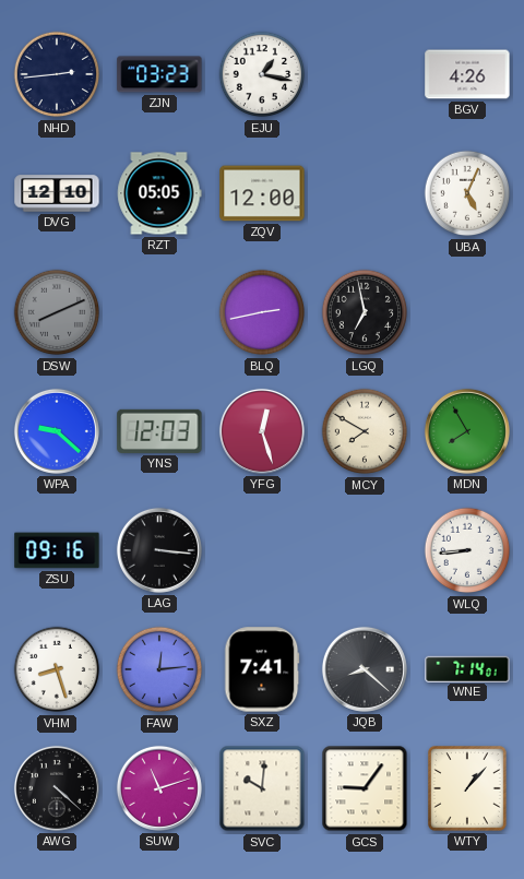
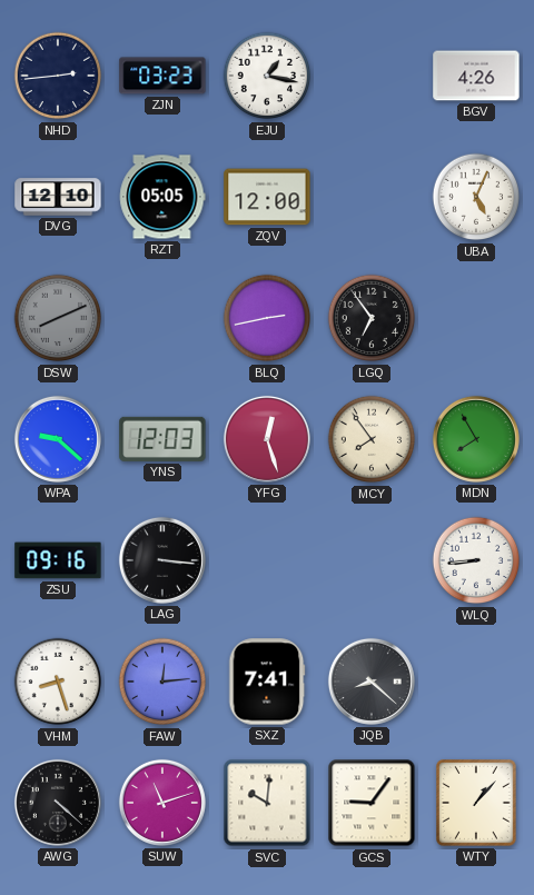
LGQ: 6:58 -> 6:54 (372, 318)
MCY: 7:50 -> 7:54 (372, 439)
WNE: 7:14 -> none (467, 668)
